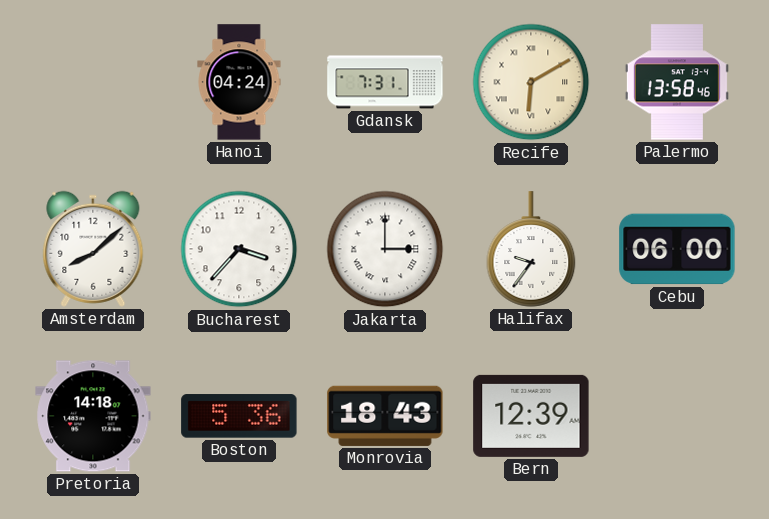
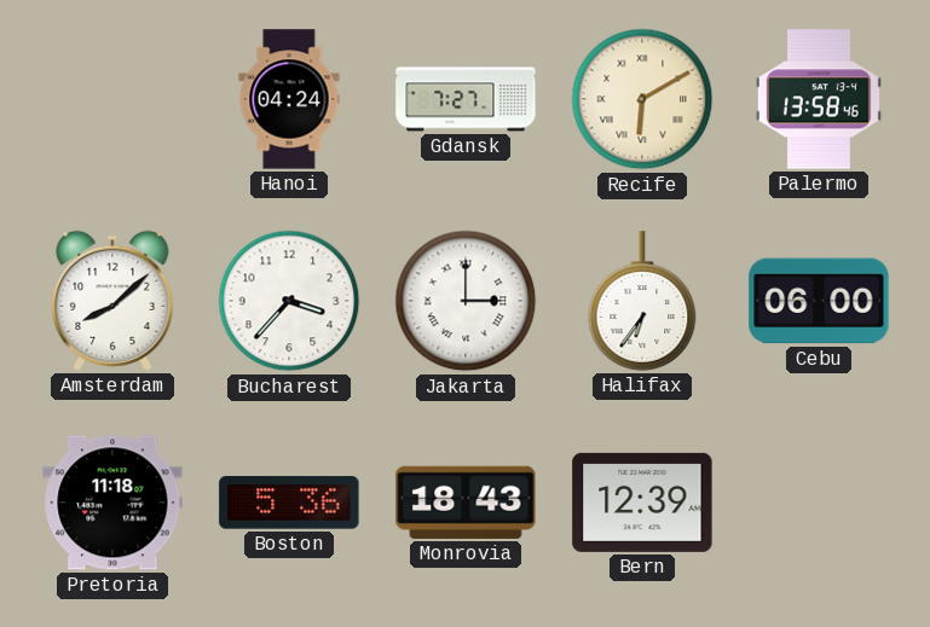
Gdansk: 7:31 -> 7:27 (466, 99)
Halifax: 9:36 -> 6:36 (642, 301)
Pretoria: 14:18 -> 11:18 (112, 503)
